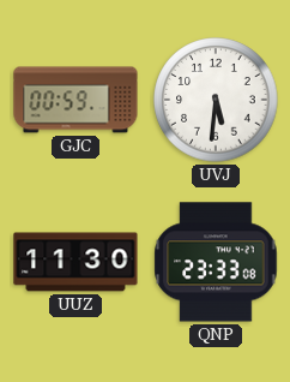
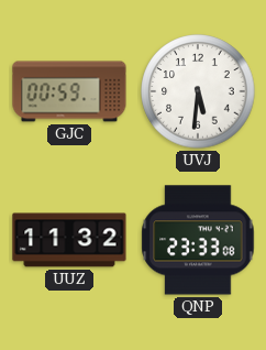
UUZ: 11:30 -> 11:32 (69, 240)
